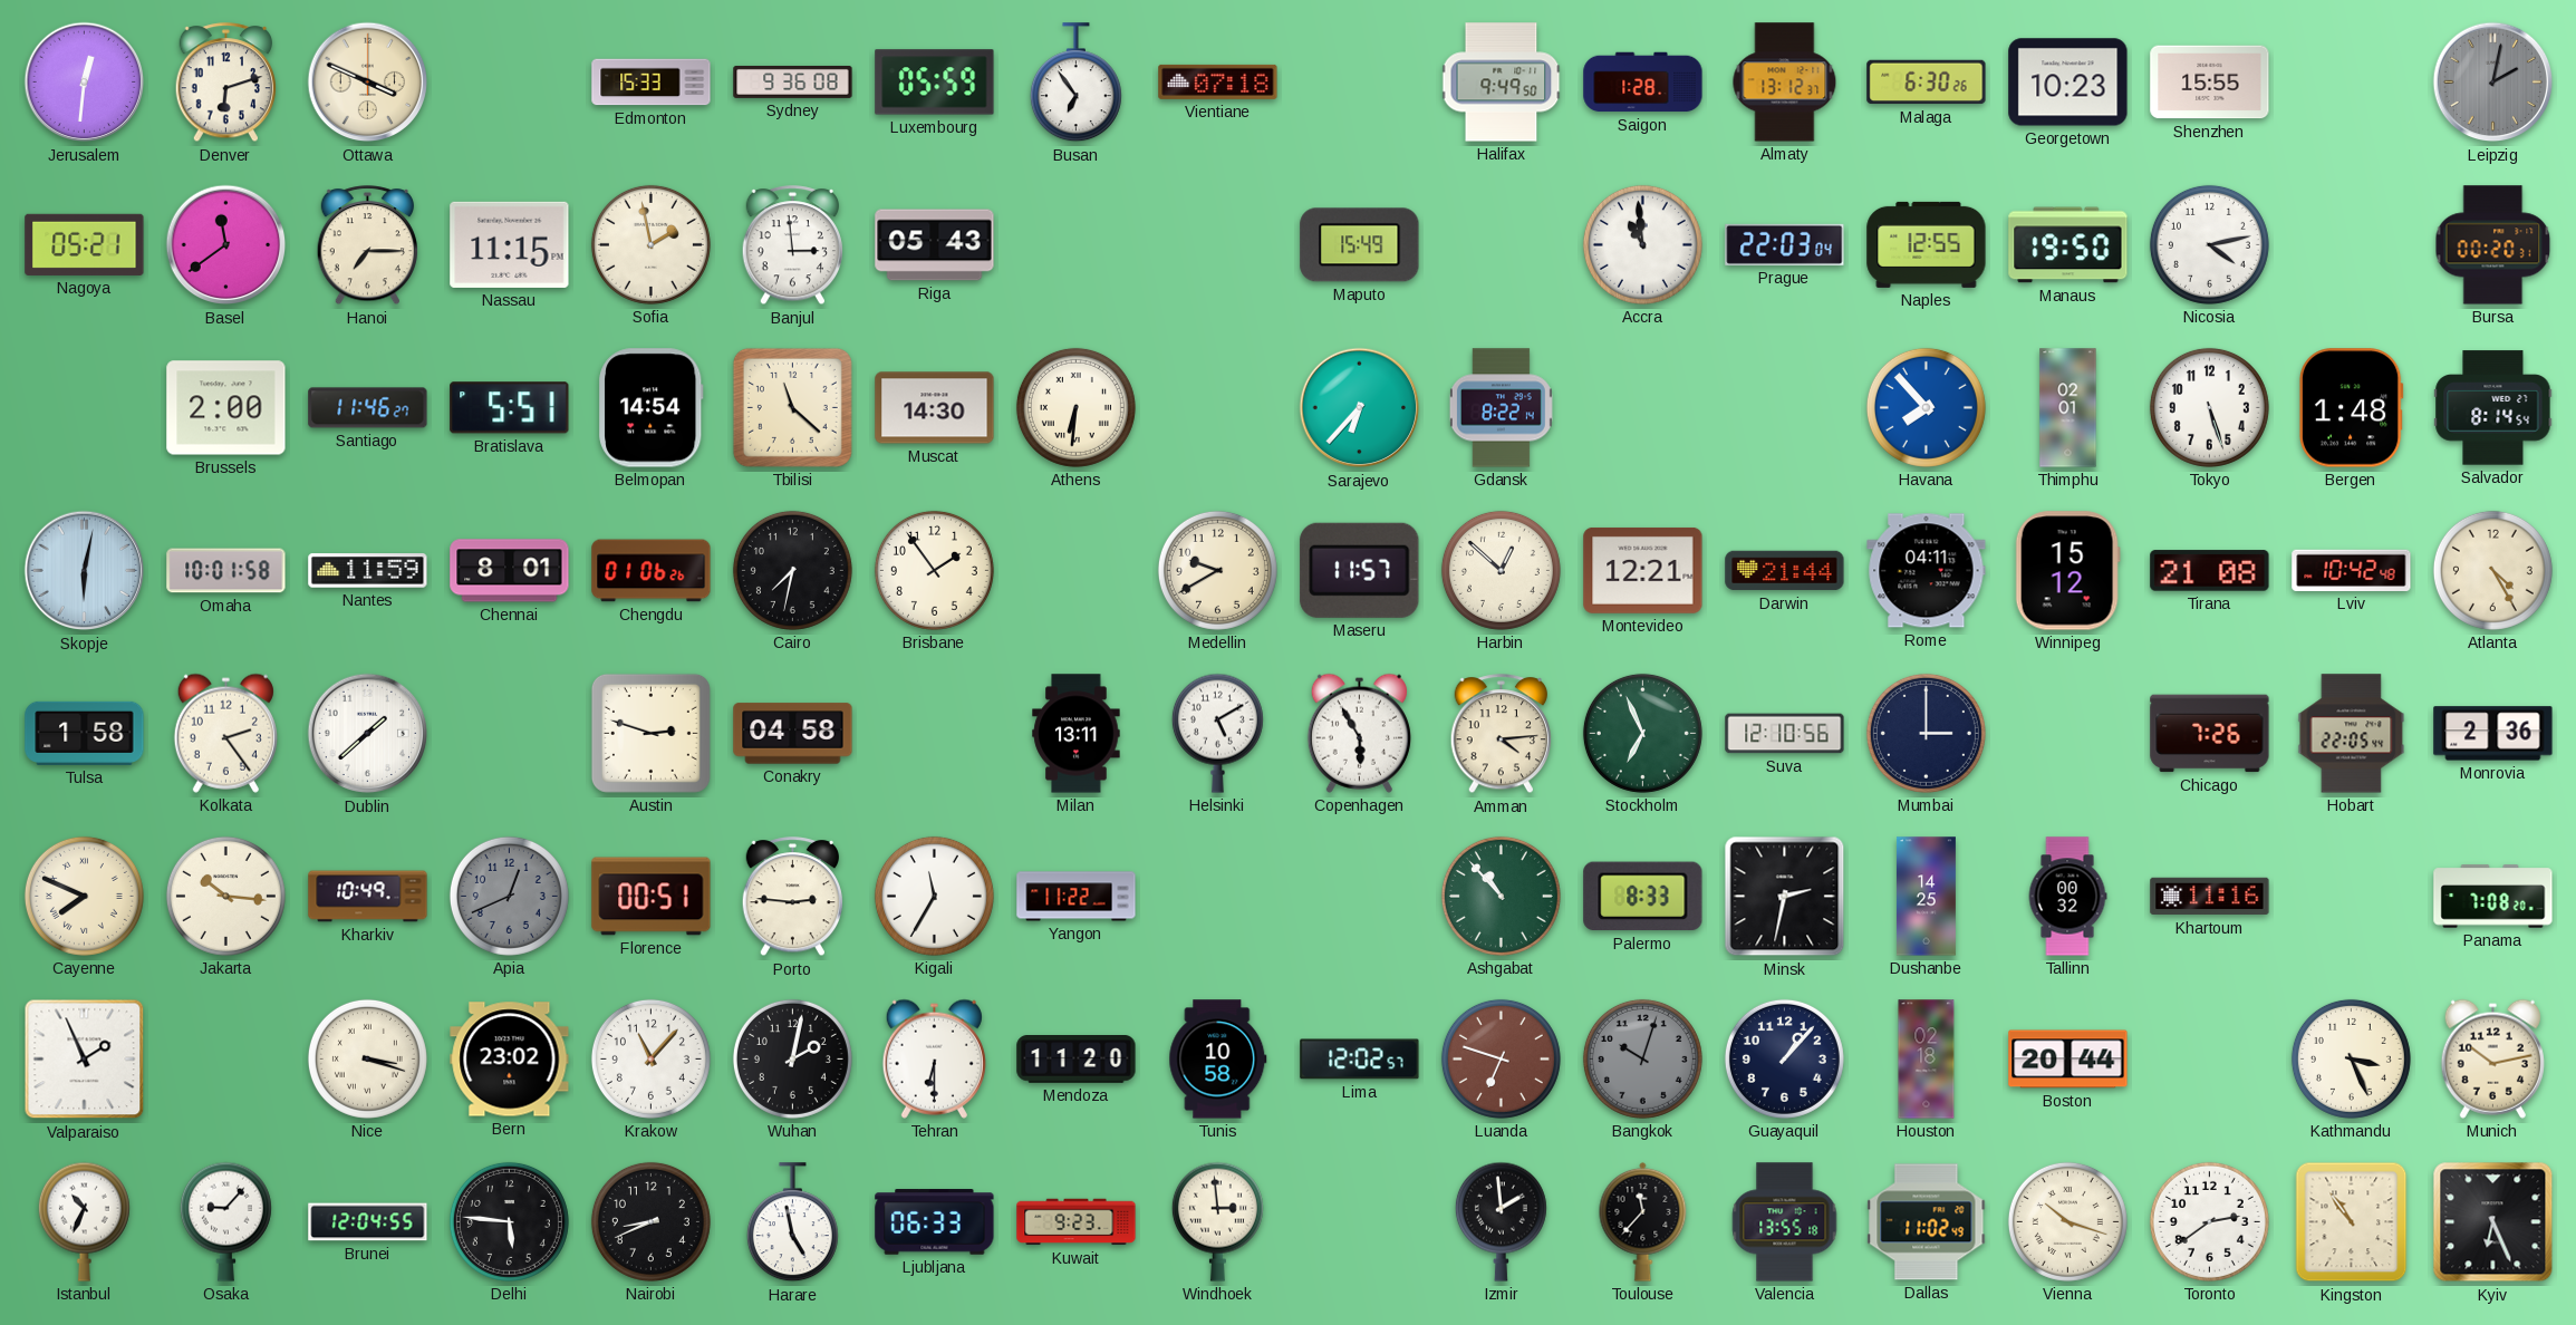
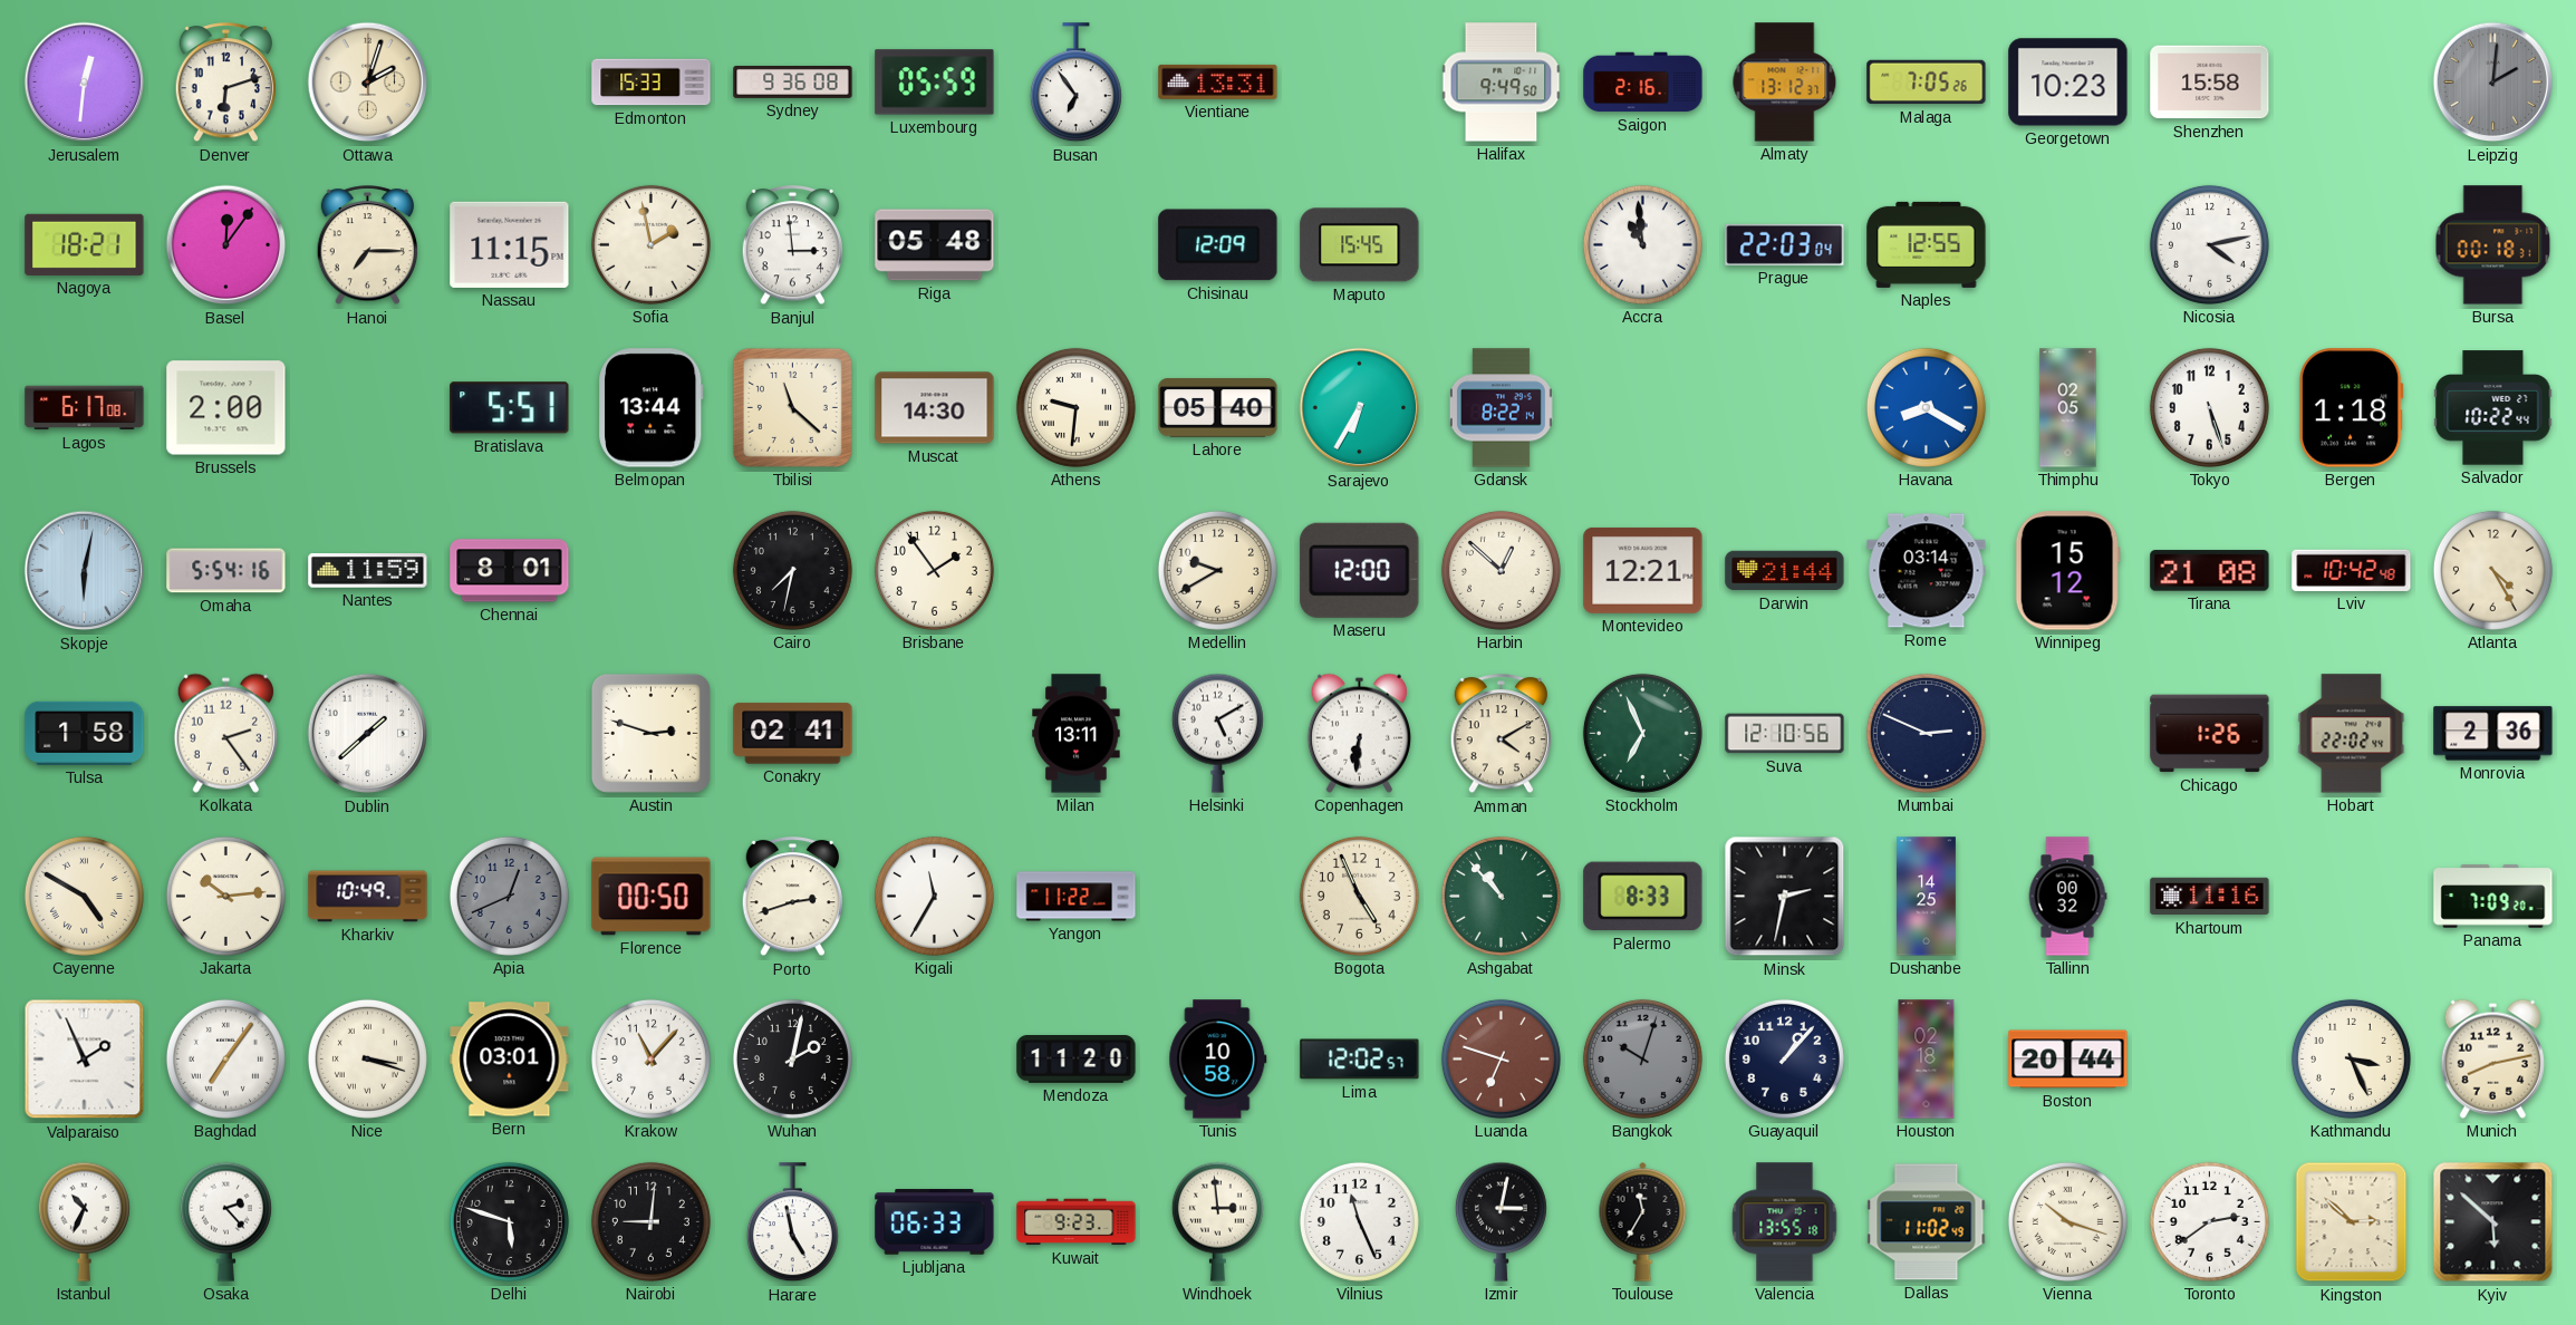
Ottawa: 3:49 -> 2:03 (368, 83)
Vientiane: 07:18 -> 13:31 (1218, 81)
Saigon: 1:28 -> 2:16 (1643, 83)
Malaga: 6:30 -> 7:05 (1927, 83)
Shenzhen: 15:55 -> 15:58 (2210, 83)
Leipzig: 2:02 -> 2:01 (2493, 83)
Nagoya: 05:21 -> 18:21 (85, 244)
Basel: 11:39 -> 12:06 (226, 245)
Riga: 05:43 -> 05:48 (935, 245)
Chisinau: none -> 12:09 (1218, 245)
Maputo: 15:49 -> 15:45 (1360, 245)
Manaus: 19:50 -> none (2068, 245)
Bursa: 00:20 -> 00:18 (2493, 245)
Lagos: none -> 6:17 (85, 408)
Santiago: 11:46 -> none (368, 408)
Belmopan: 14:54 -> 13:44 (652, 408)
Athens: 6:31 -> 9:31 (1075, 407)
Lahore: none -> 05:40 (1218, 408)
Sarajevo: 6:37 -> 6:35 (1360, 408)
Havana: 7:53 -> 8:20 (1926, 407)
Thimphu: 02:01 -> 02:05 (2068, 408)
Bergen: 1:48 -> 1:18 (2351, 408)
Salvador: 8:14 -> 10:22 (2493, 408)
Omaha: 10:01 -> 5:54 (226, 571)
Chengdu: 01:06 -> none (652, 571)
Maseru: 11:57 -> 12:00 (1360, 570)
Rome: 04:11 -> 03:14 (1927, 571)
Conakry: 04:58 -> 02:41 (793, 734)
Copenhagen: 5:55 -> 6:31 (1359, 733)
Amman: 4:14 -> 4:10 (1501, 734)
Mumbai: 3:00 -> 2:49 (1926, 733)
Chicago: 7:26 -> 1:26 (2210, 734)
Hobart: 22:05 -> 22:02 (2352, 734)
Cayenne: 7:49 -> 4:50 (84, 896)
Jakarta: 10:16 -> 10:14 (225, 896)
Florence: 00:51 -> 00:50 (652, 897)
Porto: 2:46 -> 2:42 (792, 897)
Bogota: none -> 4:56 (1359, 896)
Panama: 7:08 -> 7:09 (2493, 897)
Baghdad: none -> 7:06 (225, 1058)
Bern: 23:02 -> 03:01 (510, 1060)
Tehran: 6:30 -> none (934, 1058)
Munich: 10:13 -> 8:13 (2492, 1058)
Osaka: 9:07 -> 2:23 (225, 1221)
Brunei: 12:04 -> none (368, 1222)
Delhi: 5:46 -> 5:48 (509, 1221)
Nairobi: 8:41 -> 9:01 (650, 1221)
Vilnius: none -> 11:26 (1359, 1221)
Izmir: 1:59 -> 3:02 (1501, 1221)
Toulouse: 11:37 -> 11:35 (1643, 1221)
Kingston: 10:54 -> 2:52 (2352, 1222)
Kyiv: 6:26 -> 5:52 (2493, 1222)
